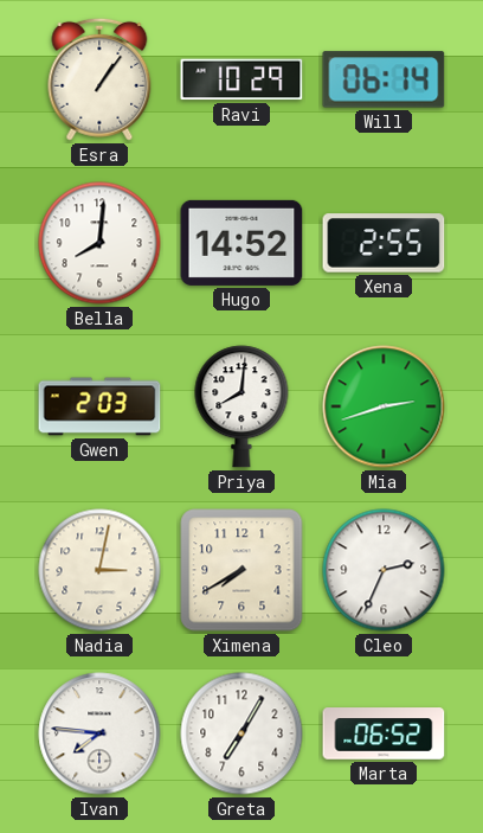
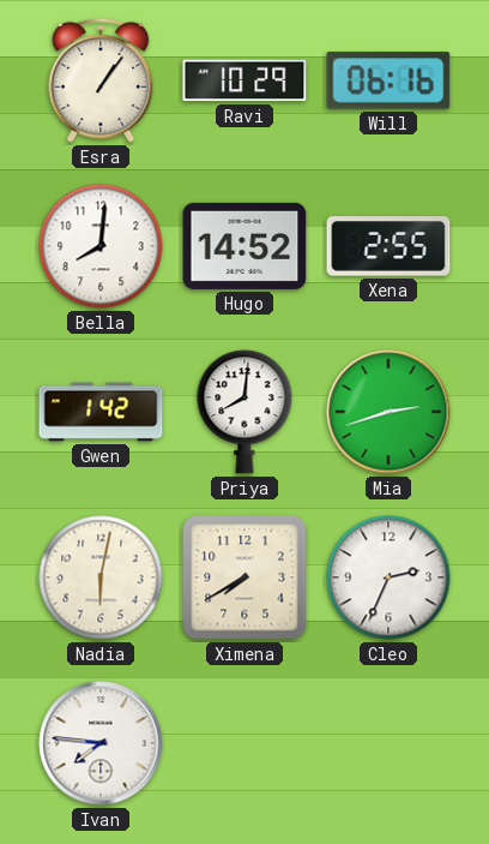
Will: 06:14 -> 06:16 (388, 80)
Gwen: 2:03 -> 1:42 (101, 412)
Nadia: 3:02 -> 6:02 (101, 577)
Greta: 7:05 -> none (241, 733)
Marta: 06:52 -> none (384, 733)
